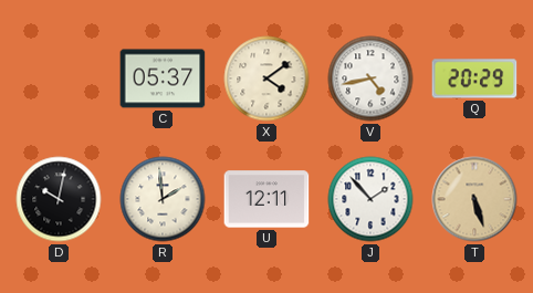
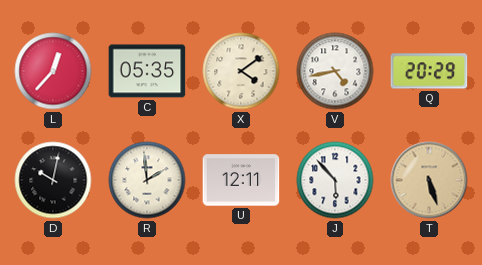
L: none -> 12:37 (53, 71)
C: 05:37 -> 05:35 (147, 71)
J: 1:53 -> 5:53 (335, 180)
